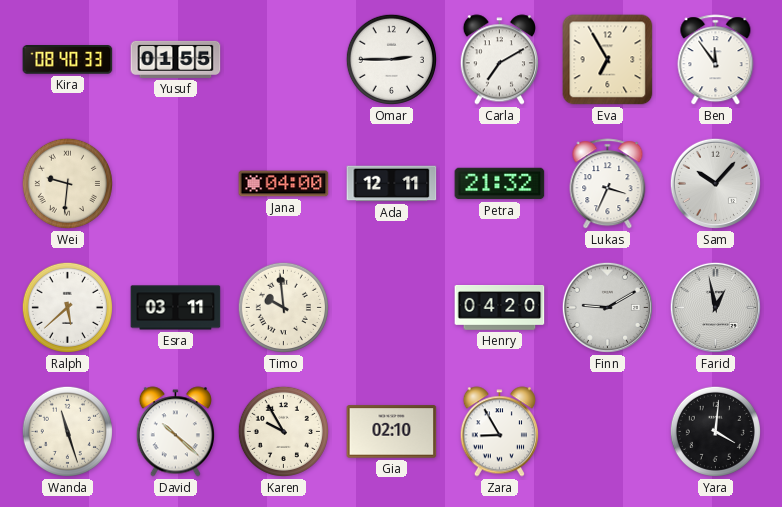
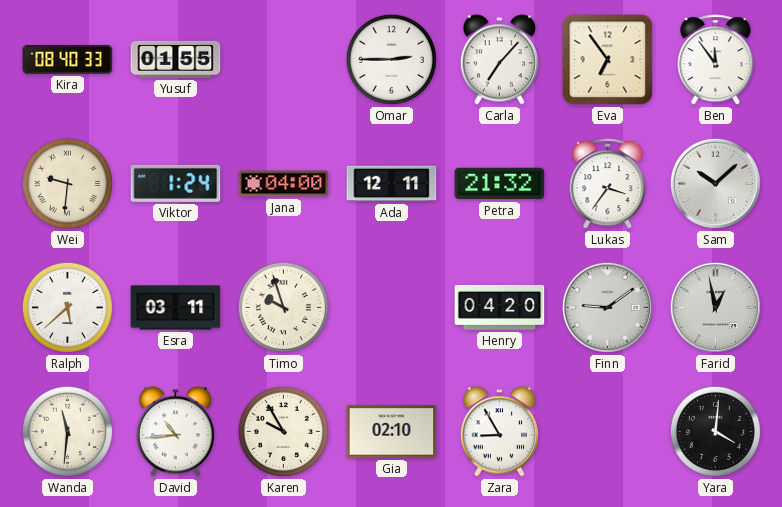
Carla: 7:10 -> 7:07 (499, 60)
Eva: 6:55 -> 6:54 (608, 60)
Viktor: none -> 1:24 (176, 183)
Lukas: 3:34 -> 3:36 (608, 184)
Sam: 10:07 -> 10:08 (715, 183)
Timo: 9:59 -> 9:57 (283, 307)
Finn: 9:10 -> 9:09 (607, 307)
Wanda: 11:27 -> 11:31 (67, 431)
David: 10:22 -> 10:44 (175, 432)
